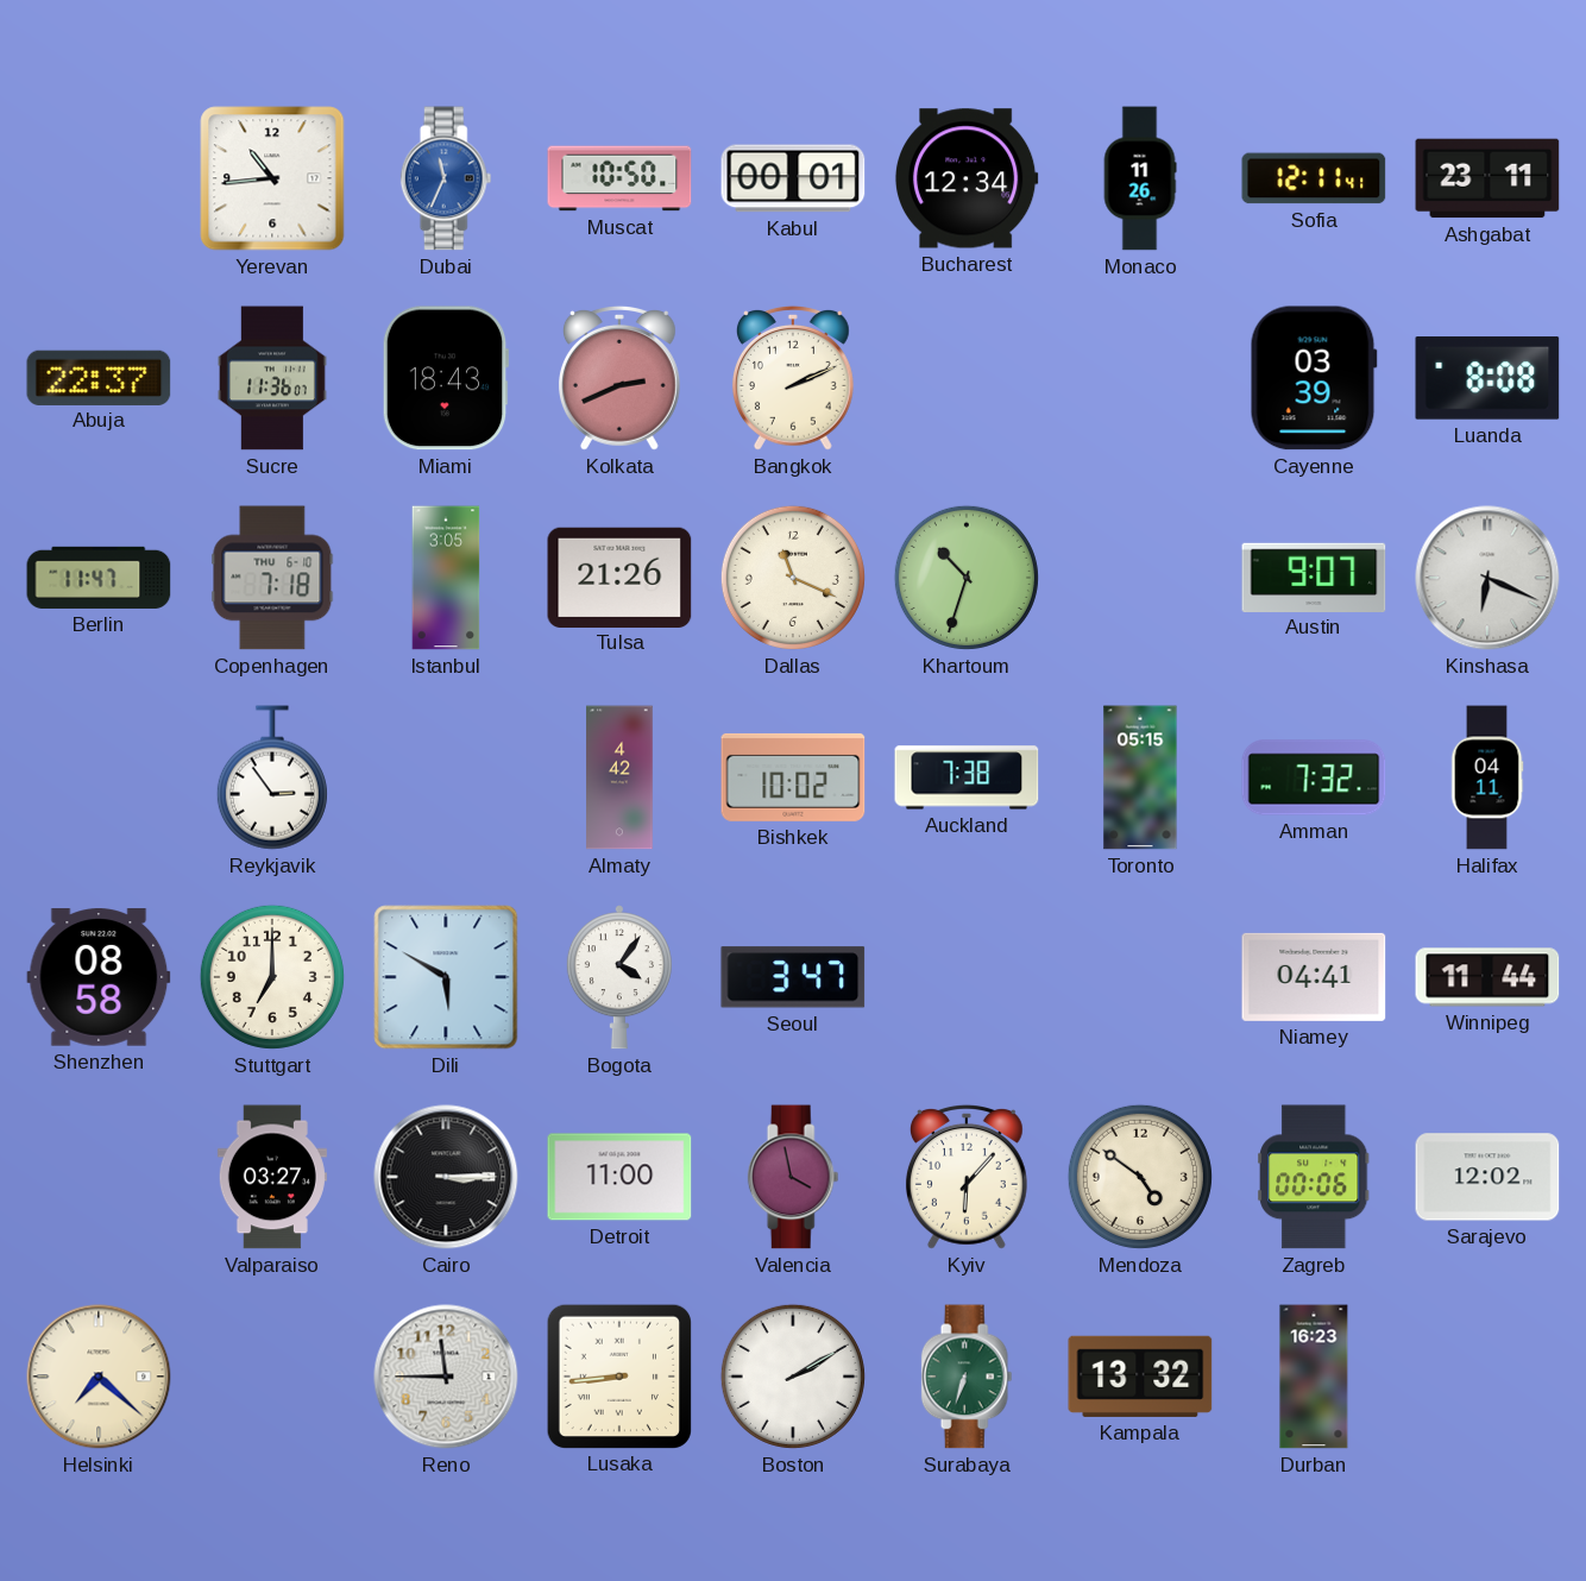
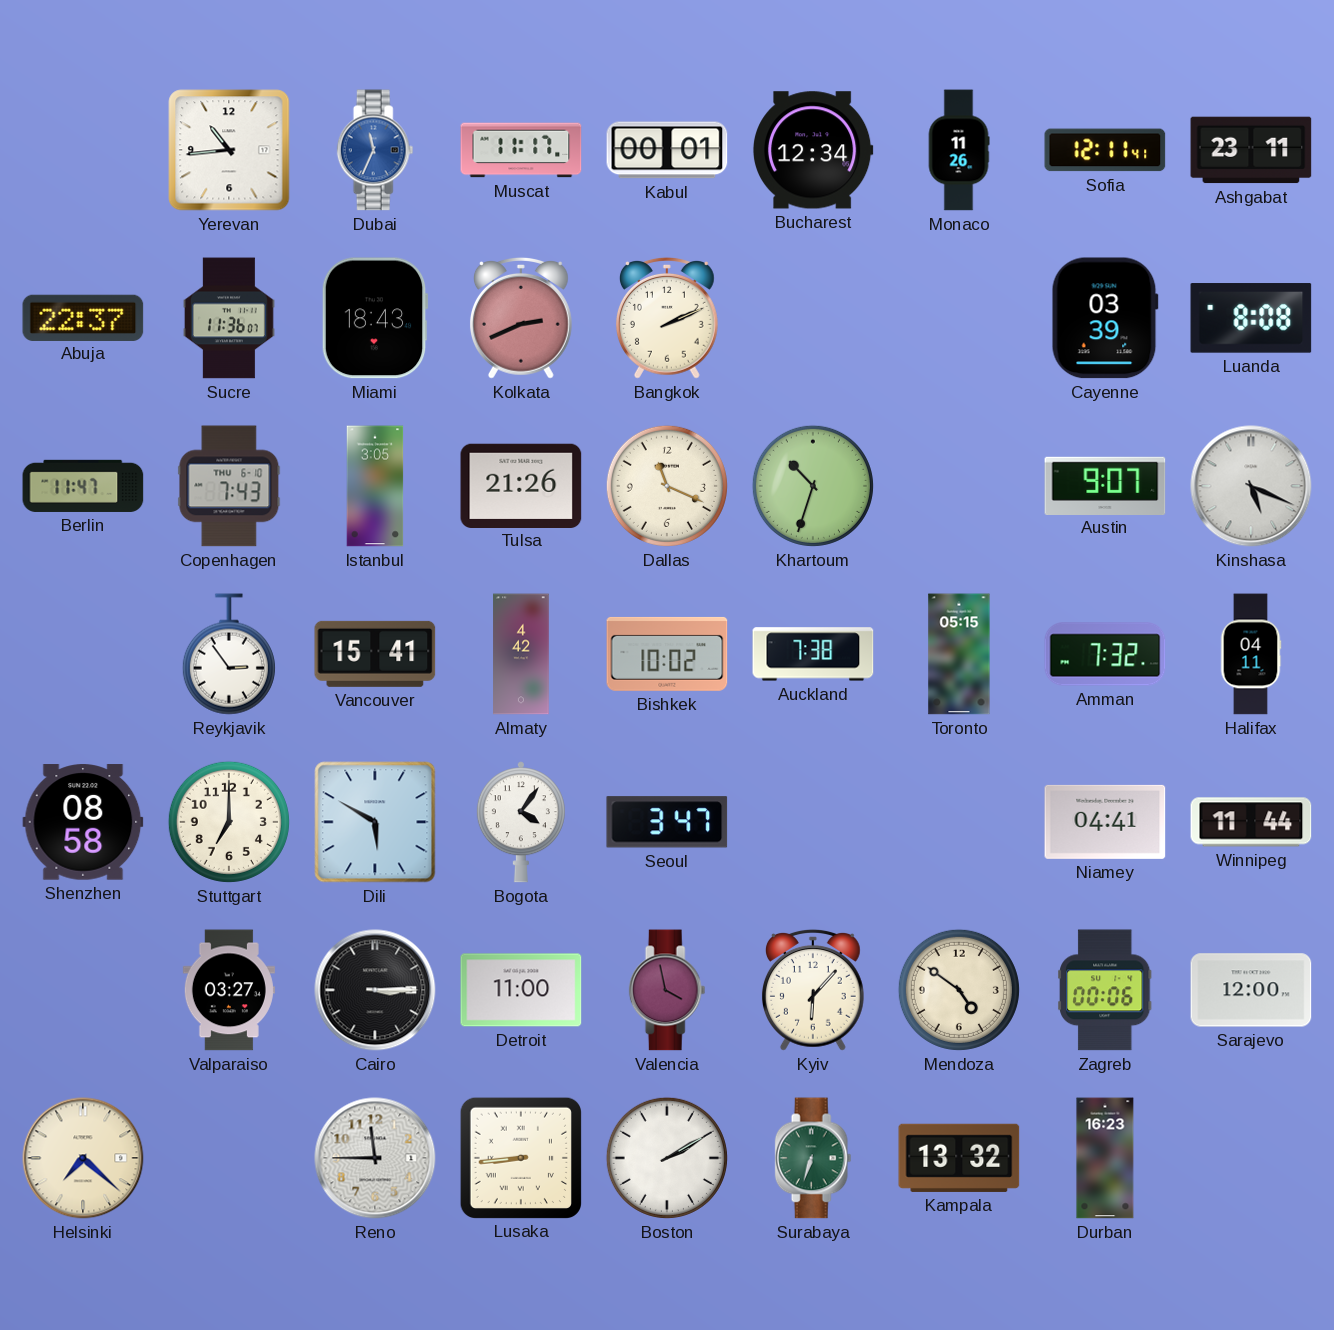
Muscat: 10:50 -> 11:17 (521, 150)
Copenhagen: 7:18 -> 7:43 (229, 486)
Kinshasa: 6:19 -> 5:19 (1251, 486)
Vancouver: none -> 15:41 (375, 654)
Sarajevo: 12:02 -> 12:00 (1251, 990)
